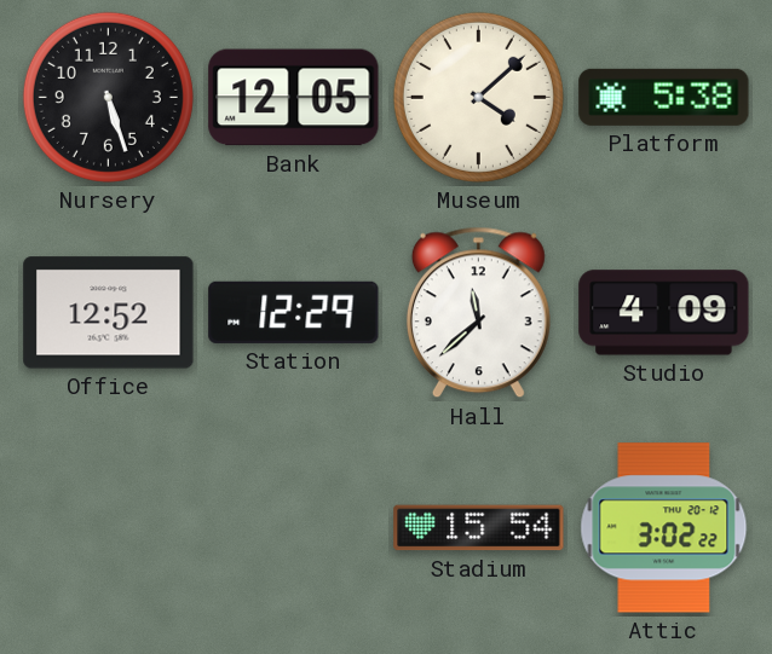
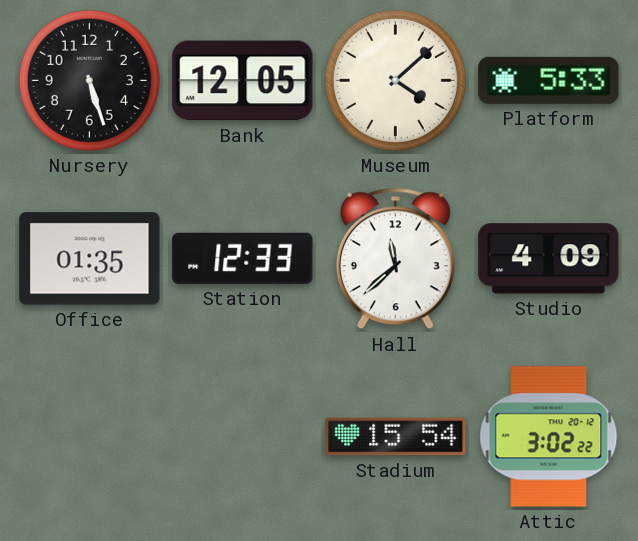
Platform: 5:38 -> 5:33 (549, 80)
Office: 12:52 -> 01:35 (90, 259)
Station: 12:29 -> 12:33 (243, 258)
